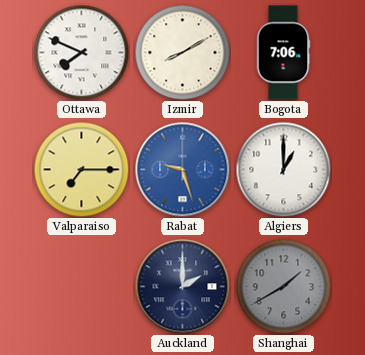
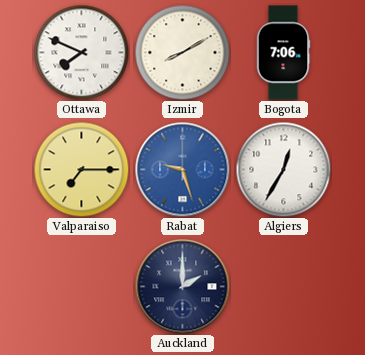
Algiers: 1:00 -> 12:35 (283, 169)
Shanghai: 1:40 -> none (283, 286)
